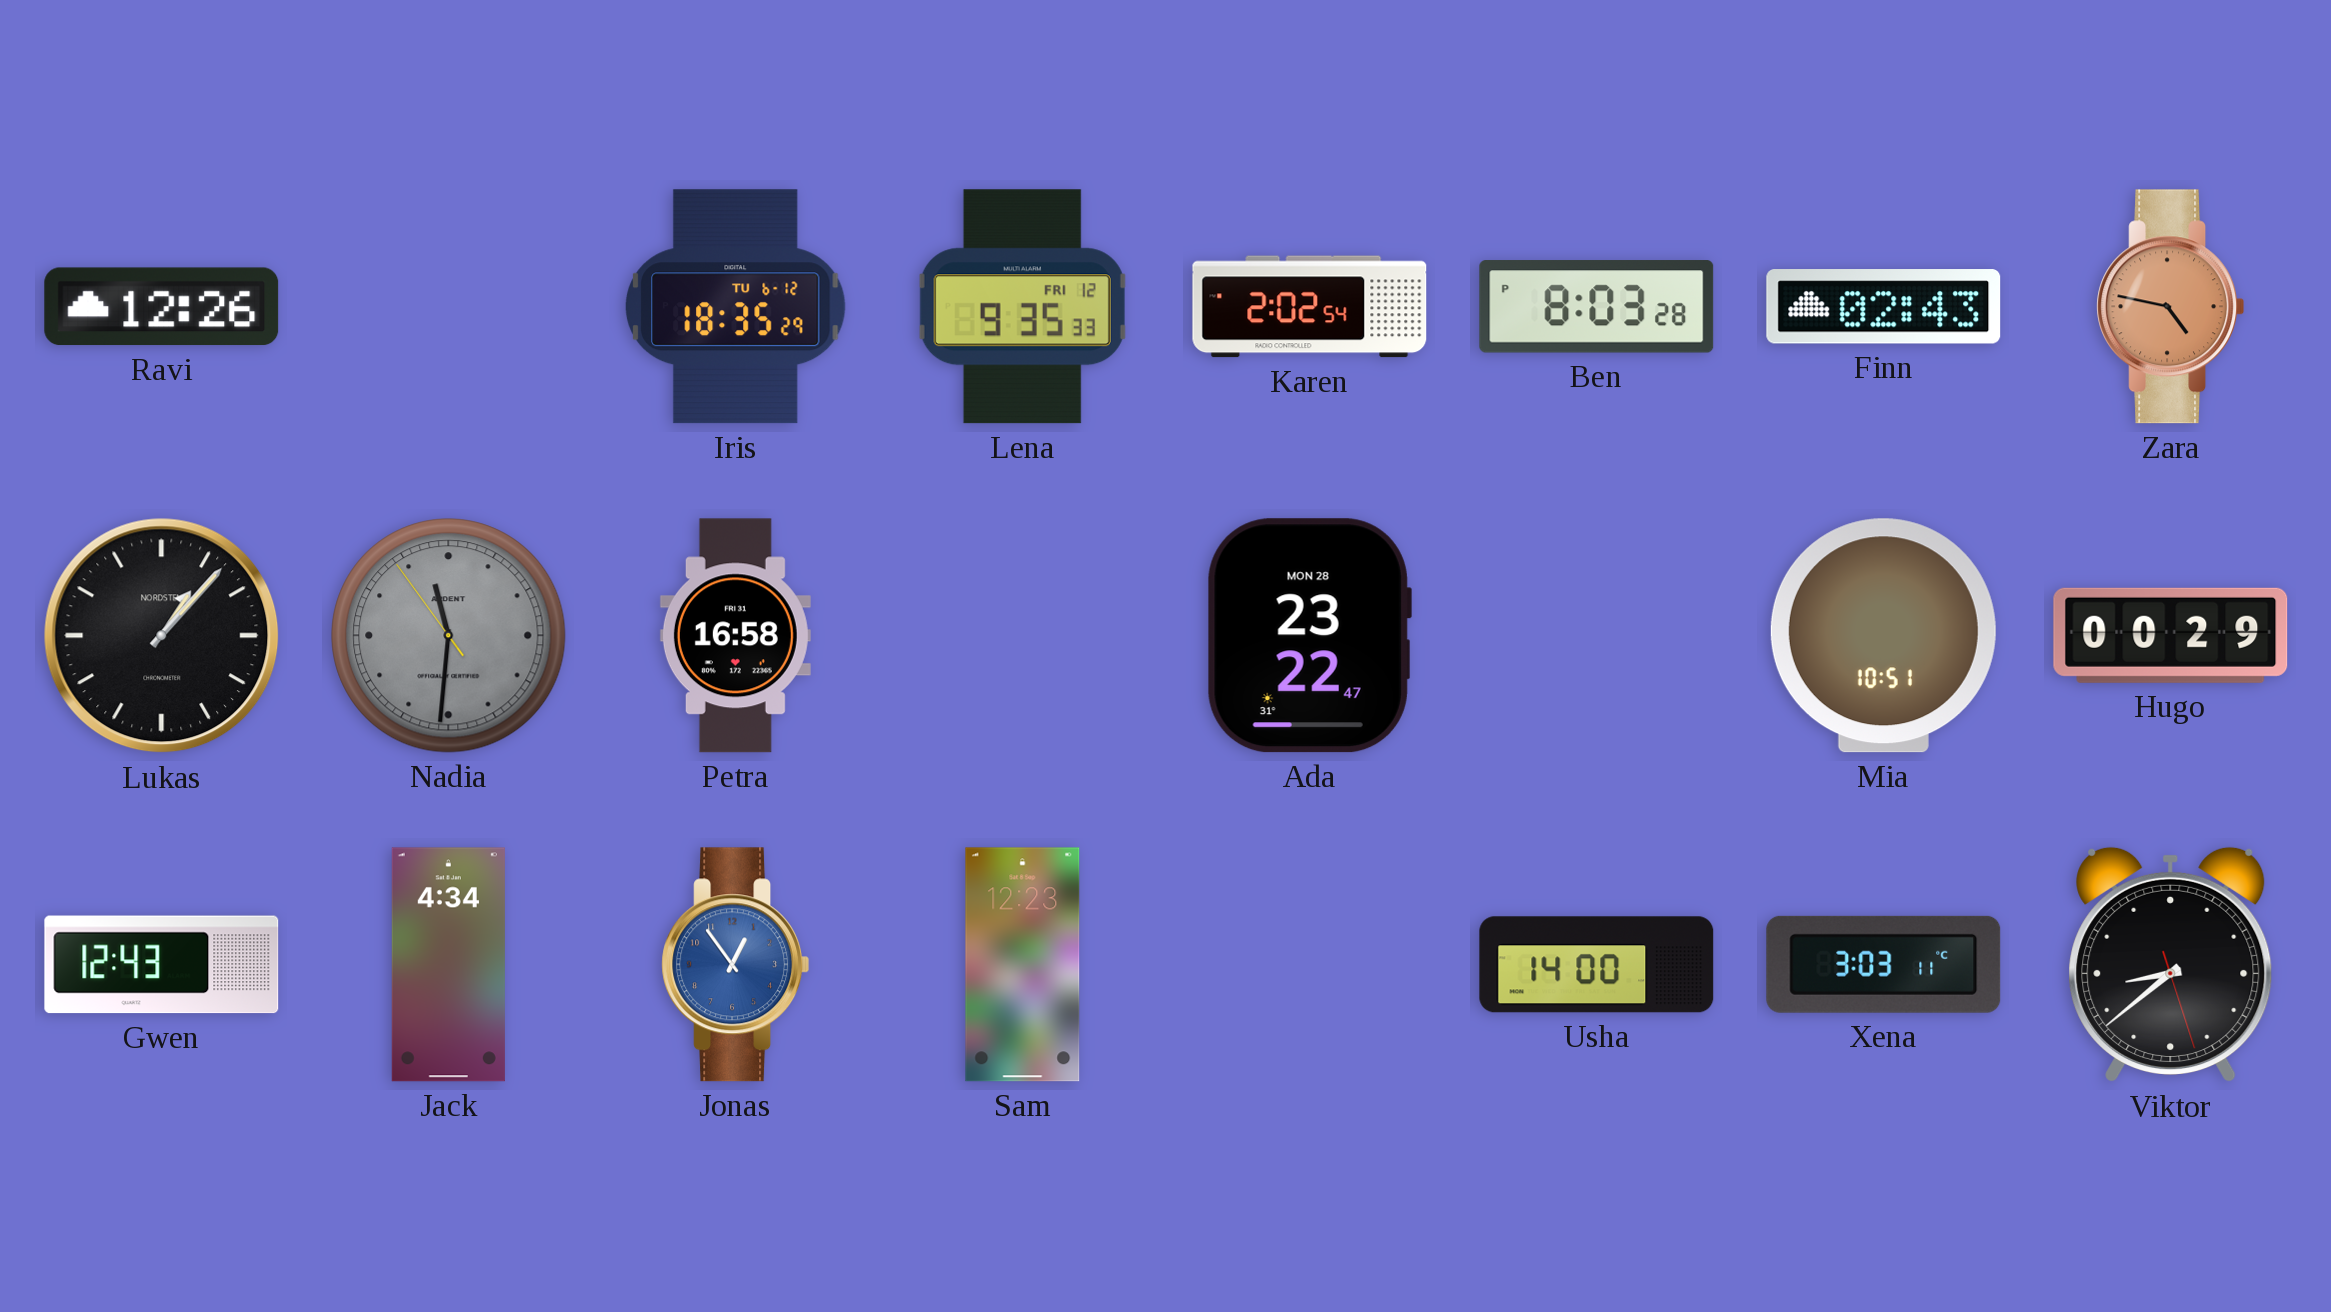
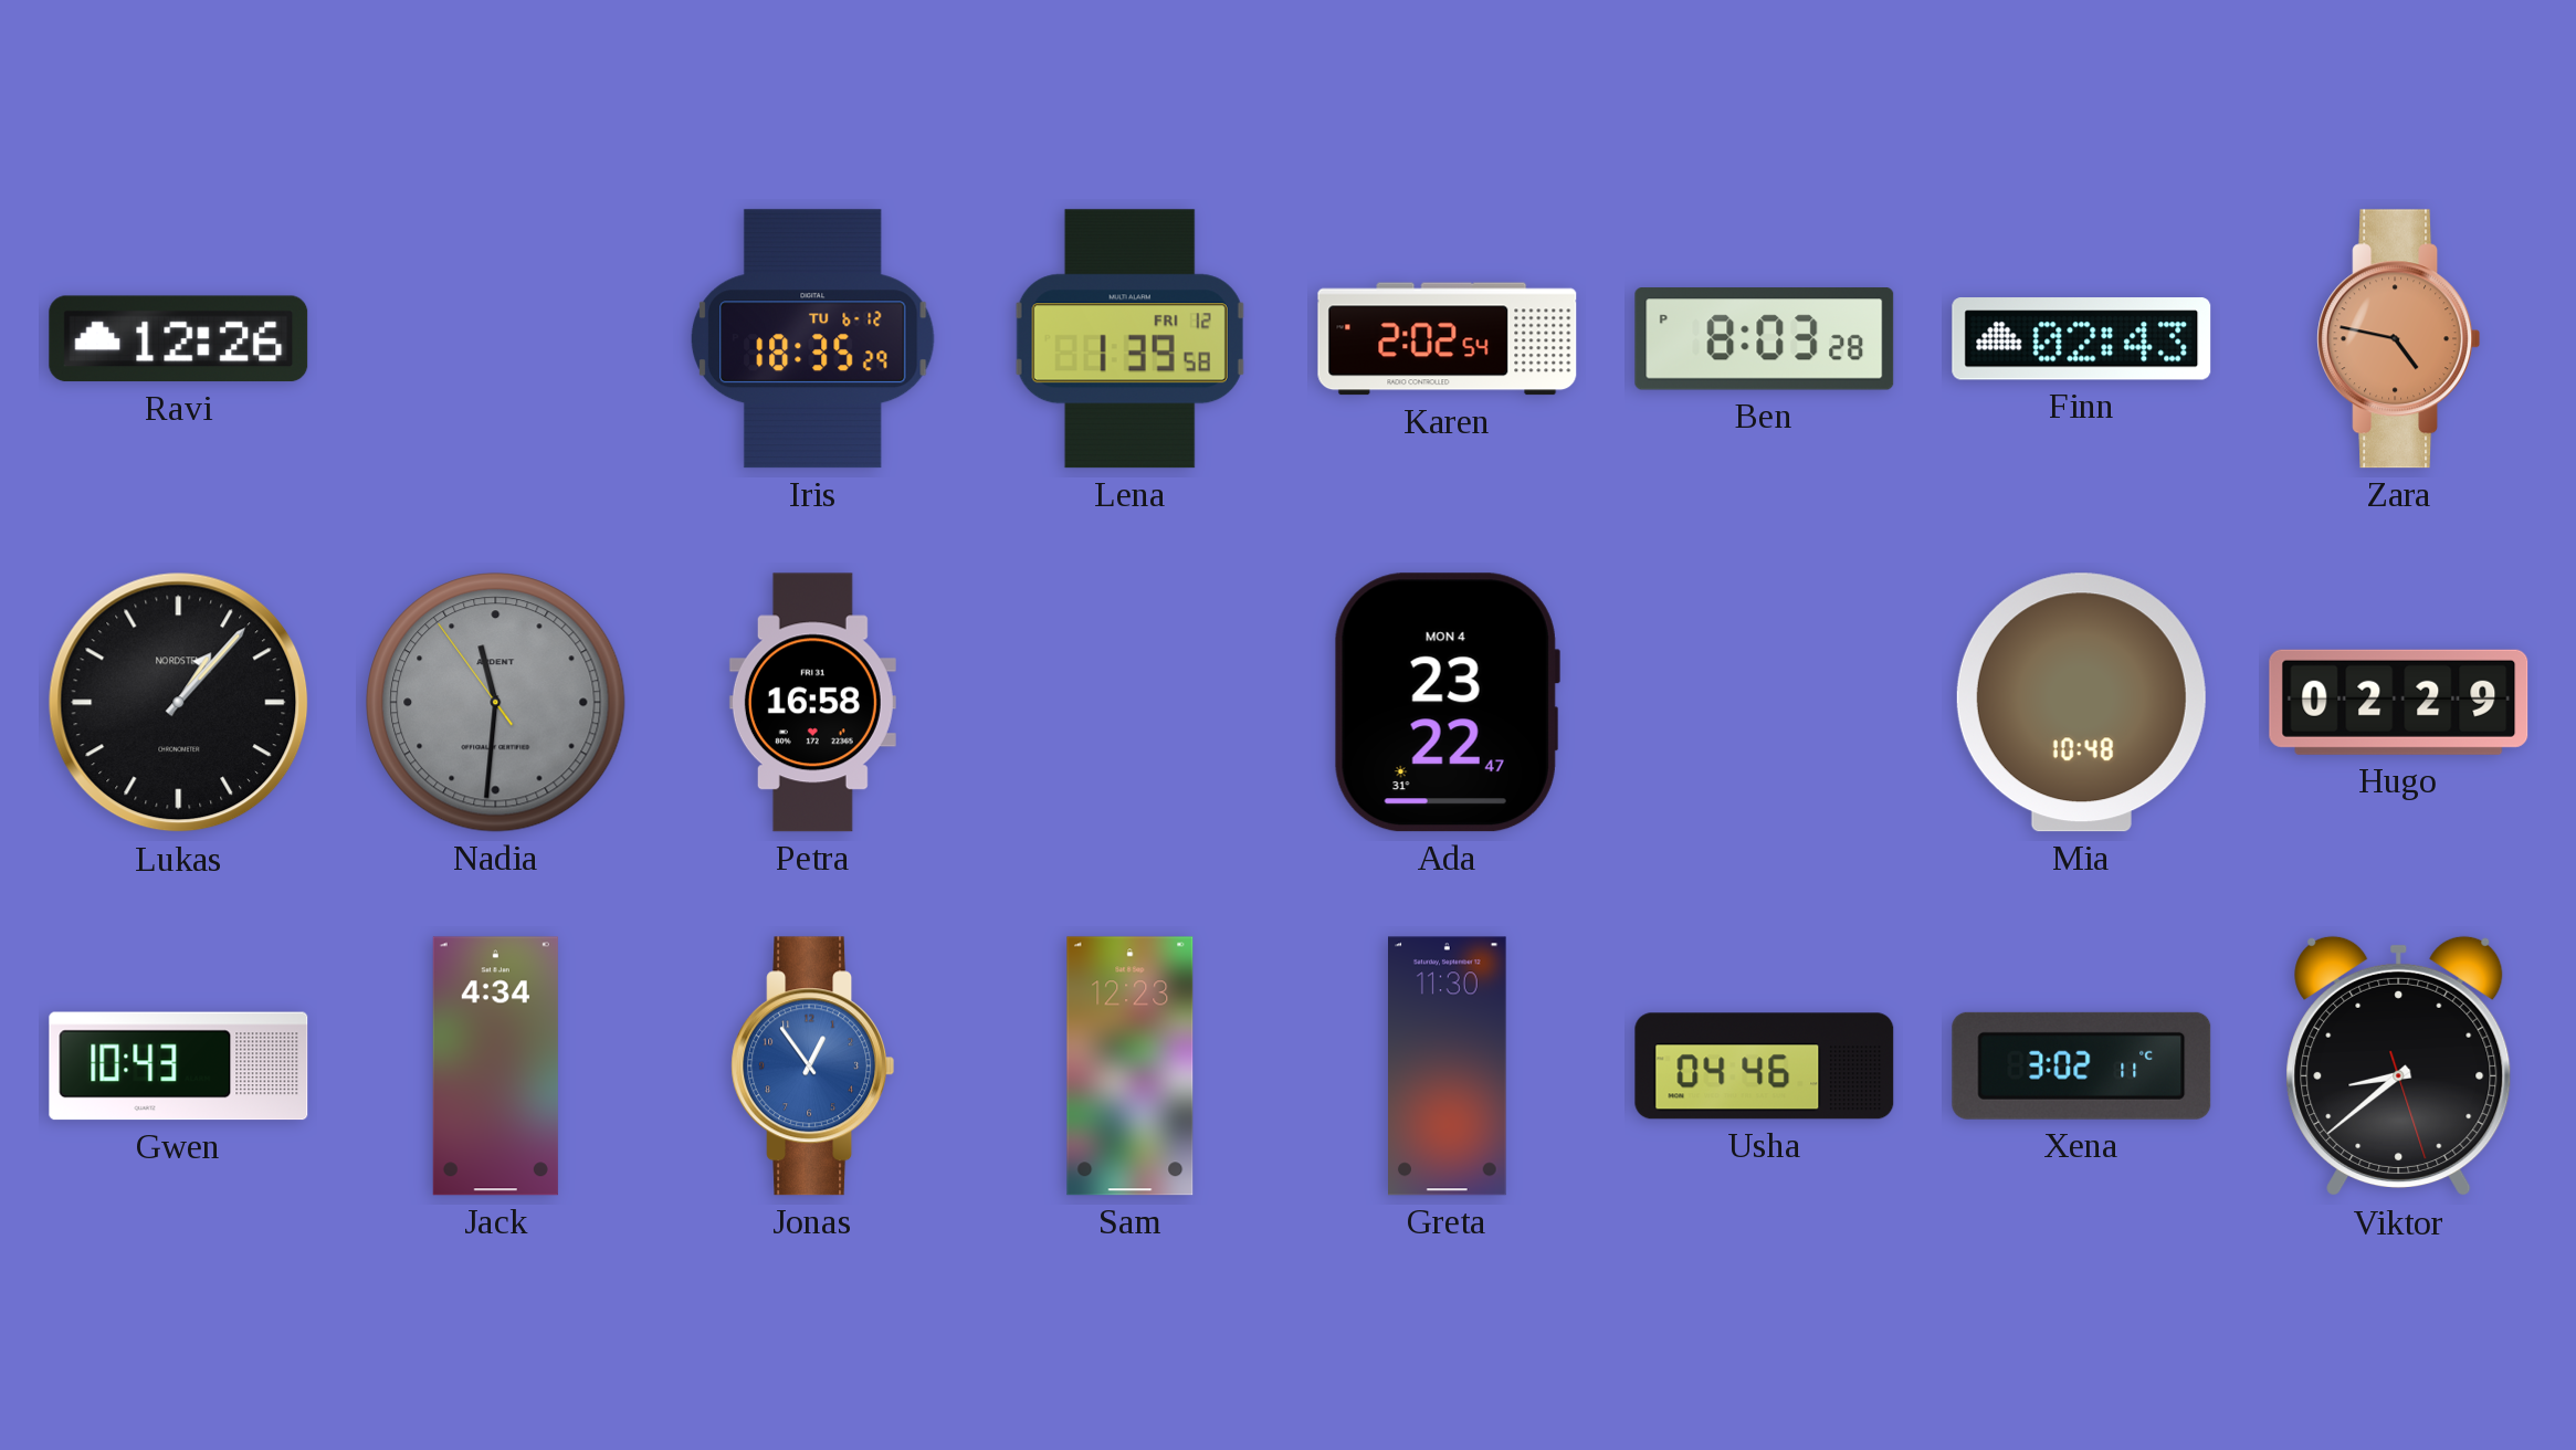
Lena: 9:35 -> 1:39 (1129, 339)
Ada date: MON 28 -> MON 4 (1447, 703)
Mia: 10:51 -> 10:48 (2081, 703)
Hugo: 00:29 -> 02:29 (2399, 702)
Gwen: 12:43 -> 10:43 (179, 1067)
Greta: none -> 11:30 (1448, 1067)
Usha: 14:00 -> 04:46 (1765, 1067)
Xena: 3:03 -> 3:02 (2082, 1065)
